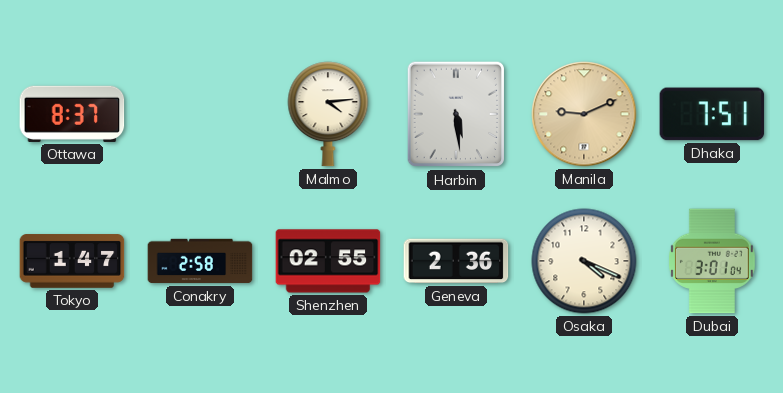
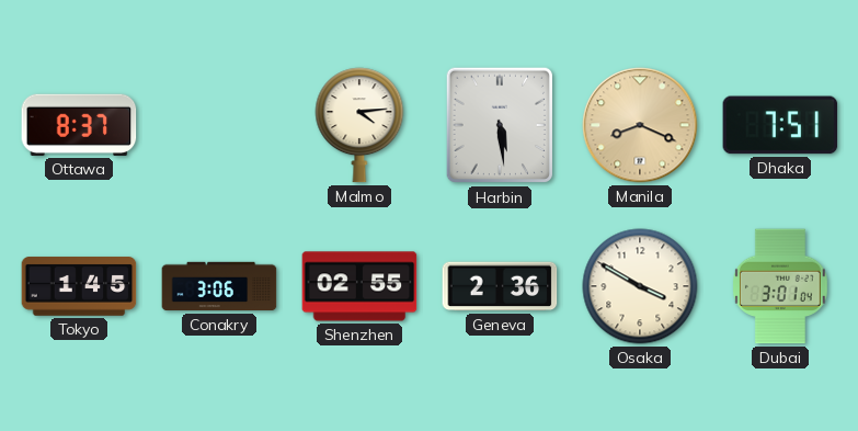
Manila: 9:11 -> 8:19 (640, 125)
Tokyo: 1:47 -> 1:45 (79, 286)
Conakry: 2:58 -> 3:06 (219, 286)
Osaka: 4:19 -> 3:50 (640, 286)
